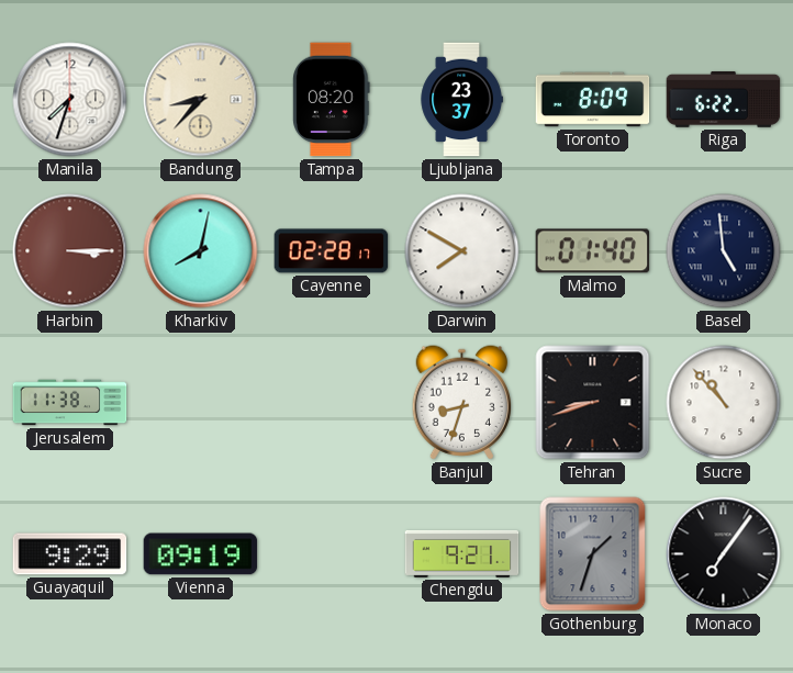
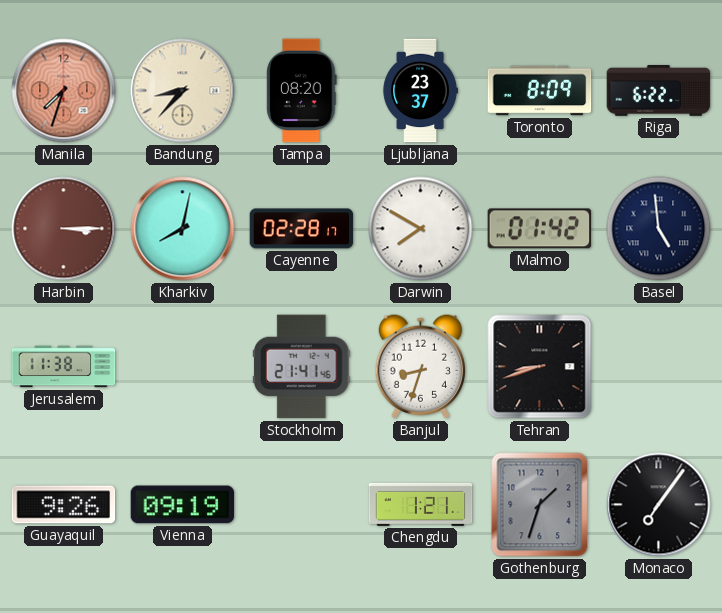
Manila dial: white -> salmon (64, 91)
Malmo: 01:40 -> 01:42 (540, 229)
Stockholm: none -> 21:41 (301, 367)
Sucre: 10:53 -> none (724, 403)
Guayaquil: 9:29 -> 9:26 (64, 505)
Chengdu: 9:21 -> 1:21 (421, 504)
